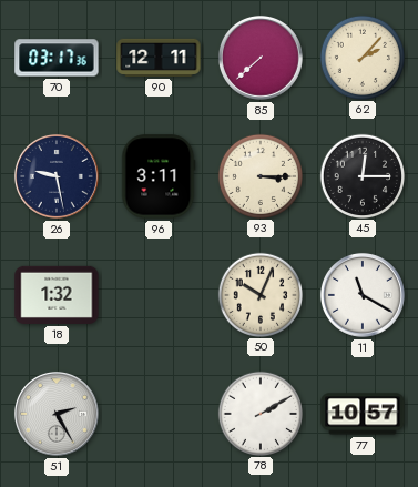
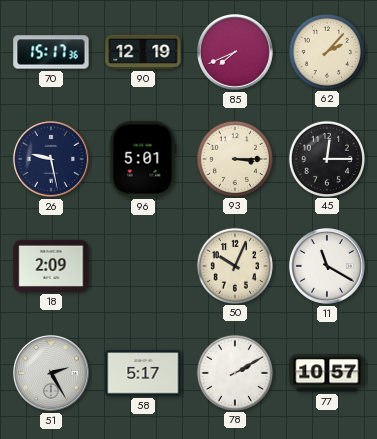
70: 03:17 -> 15:17 (51, 52)
90: 12:11 -> 12:19 (143, 52)
85: 7:38 -> 7:41 (235, 52)
96: 3:11 -> 5:01 (143, 159)
18: 1:32 -> 2:09 (51, 266)
58: none -> 5:17 (143, 373)
